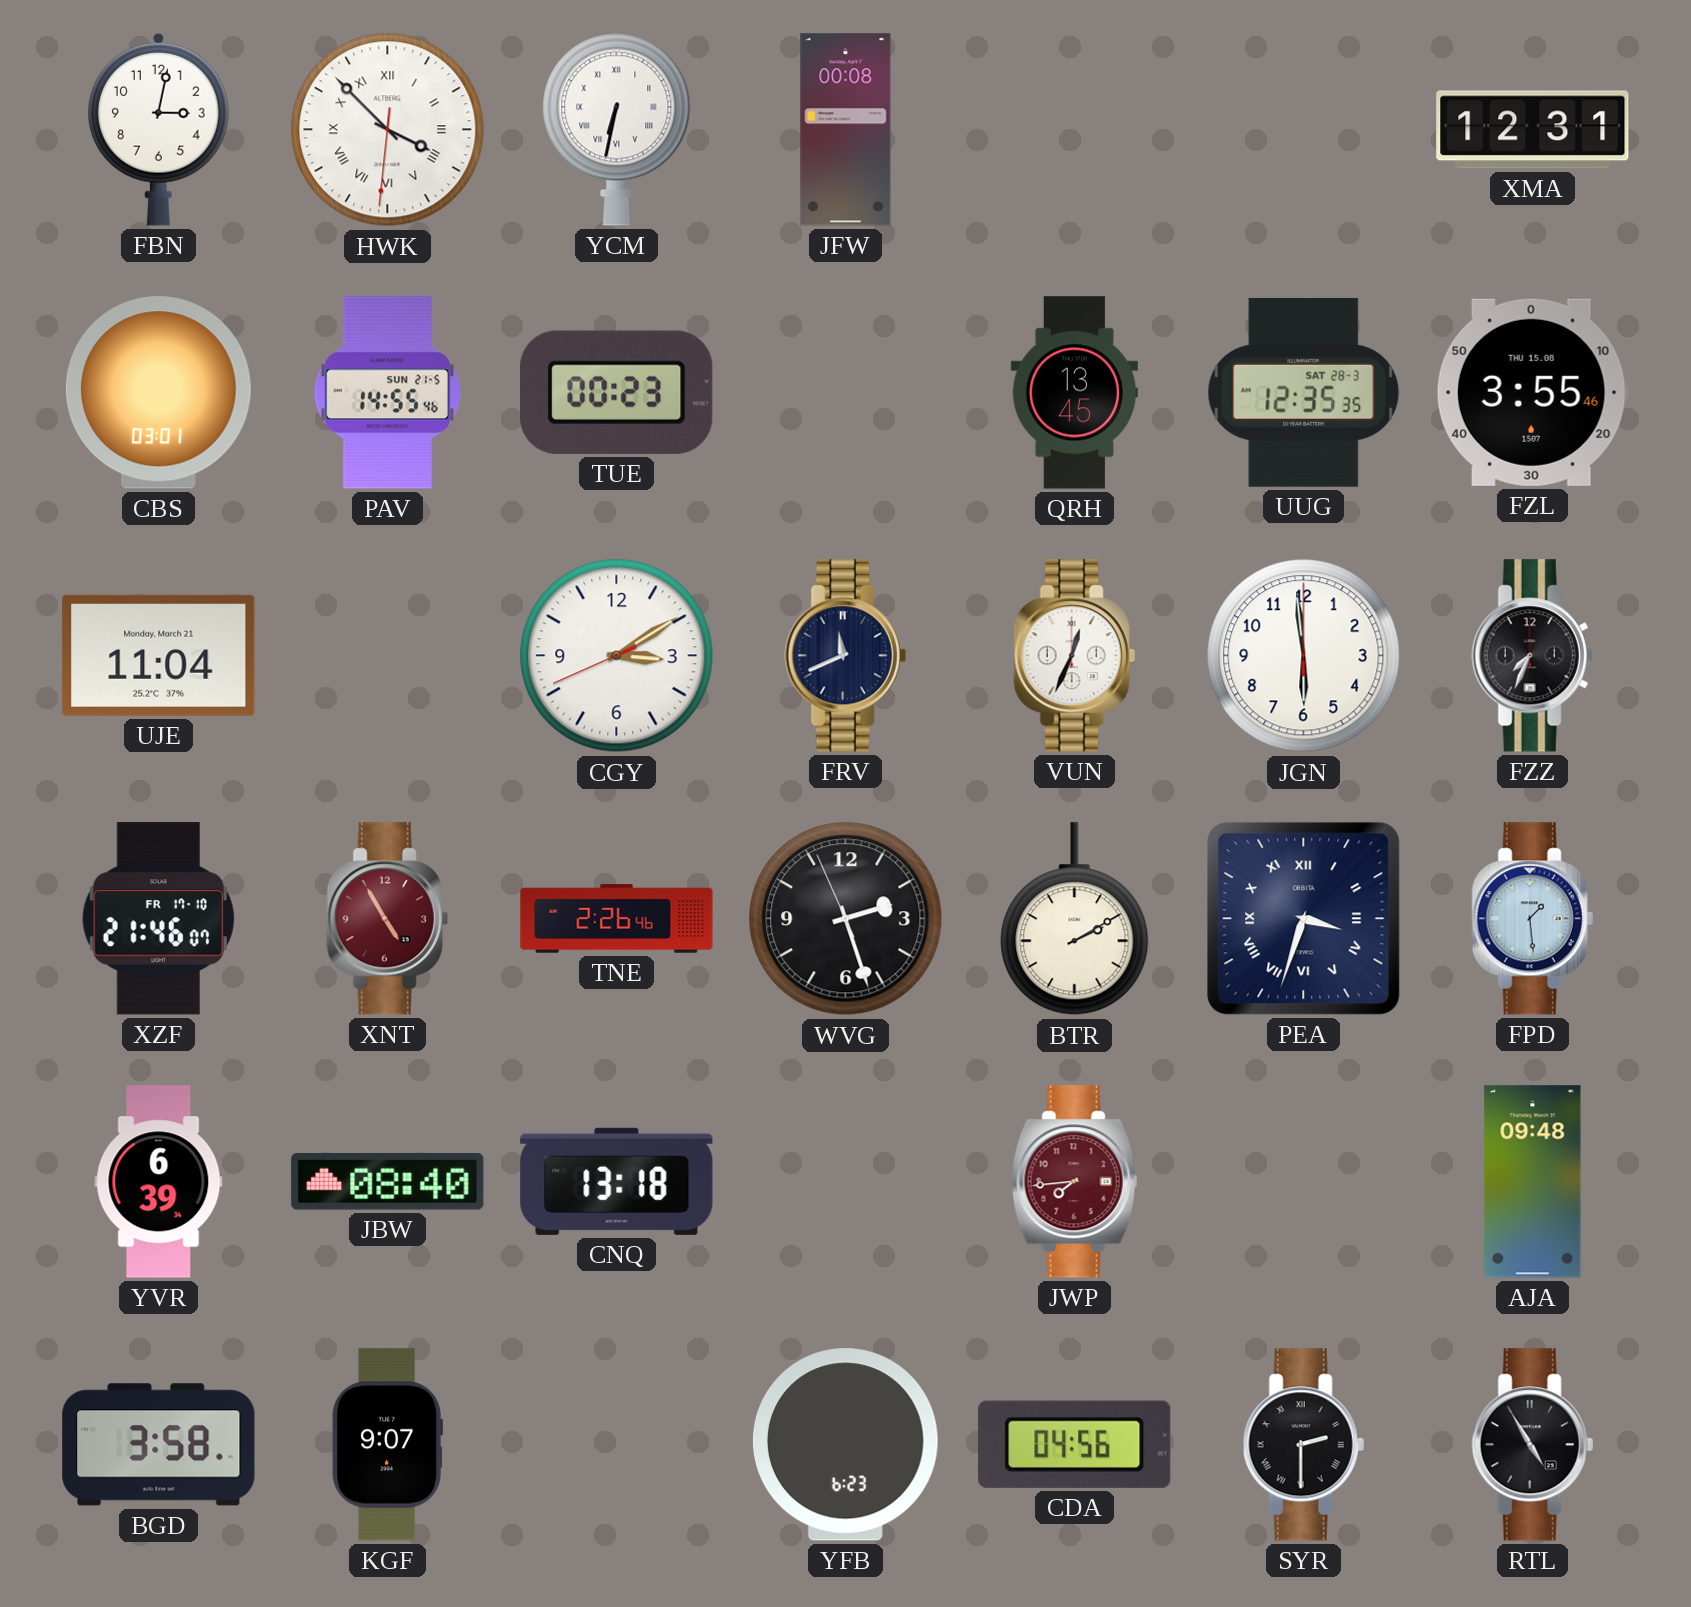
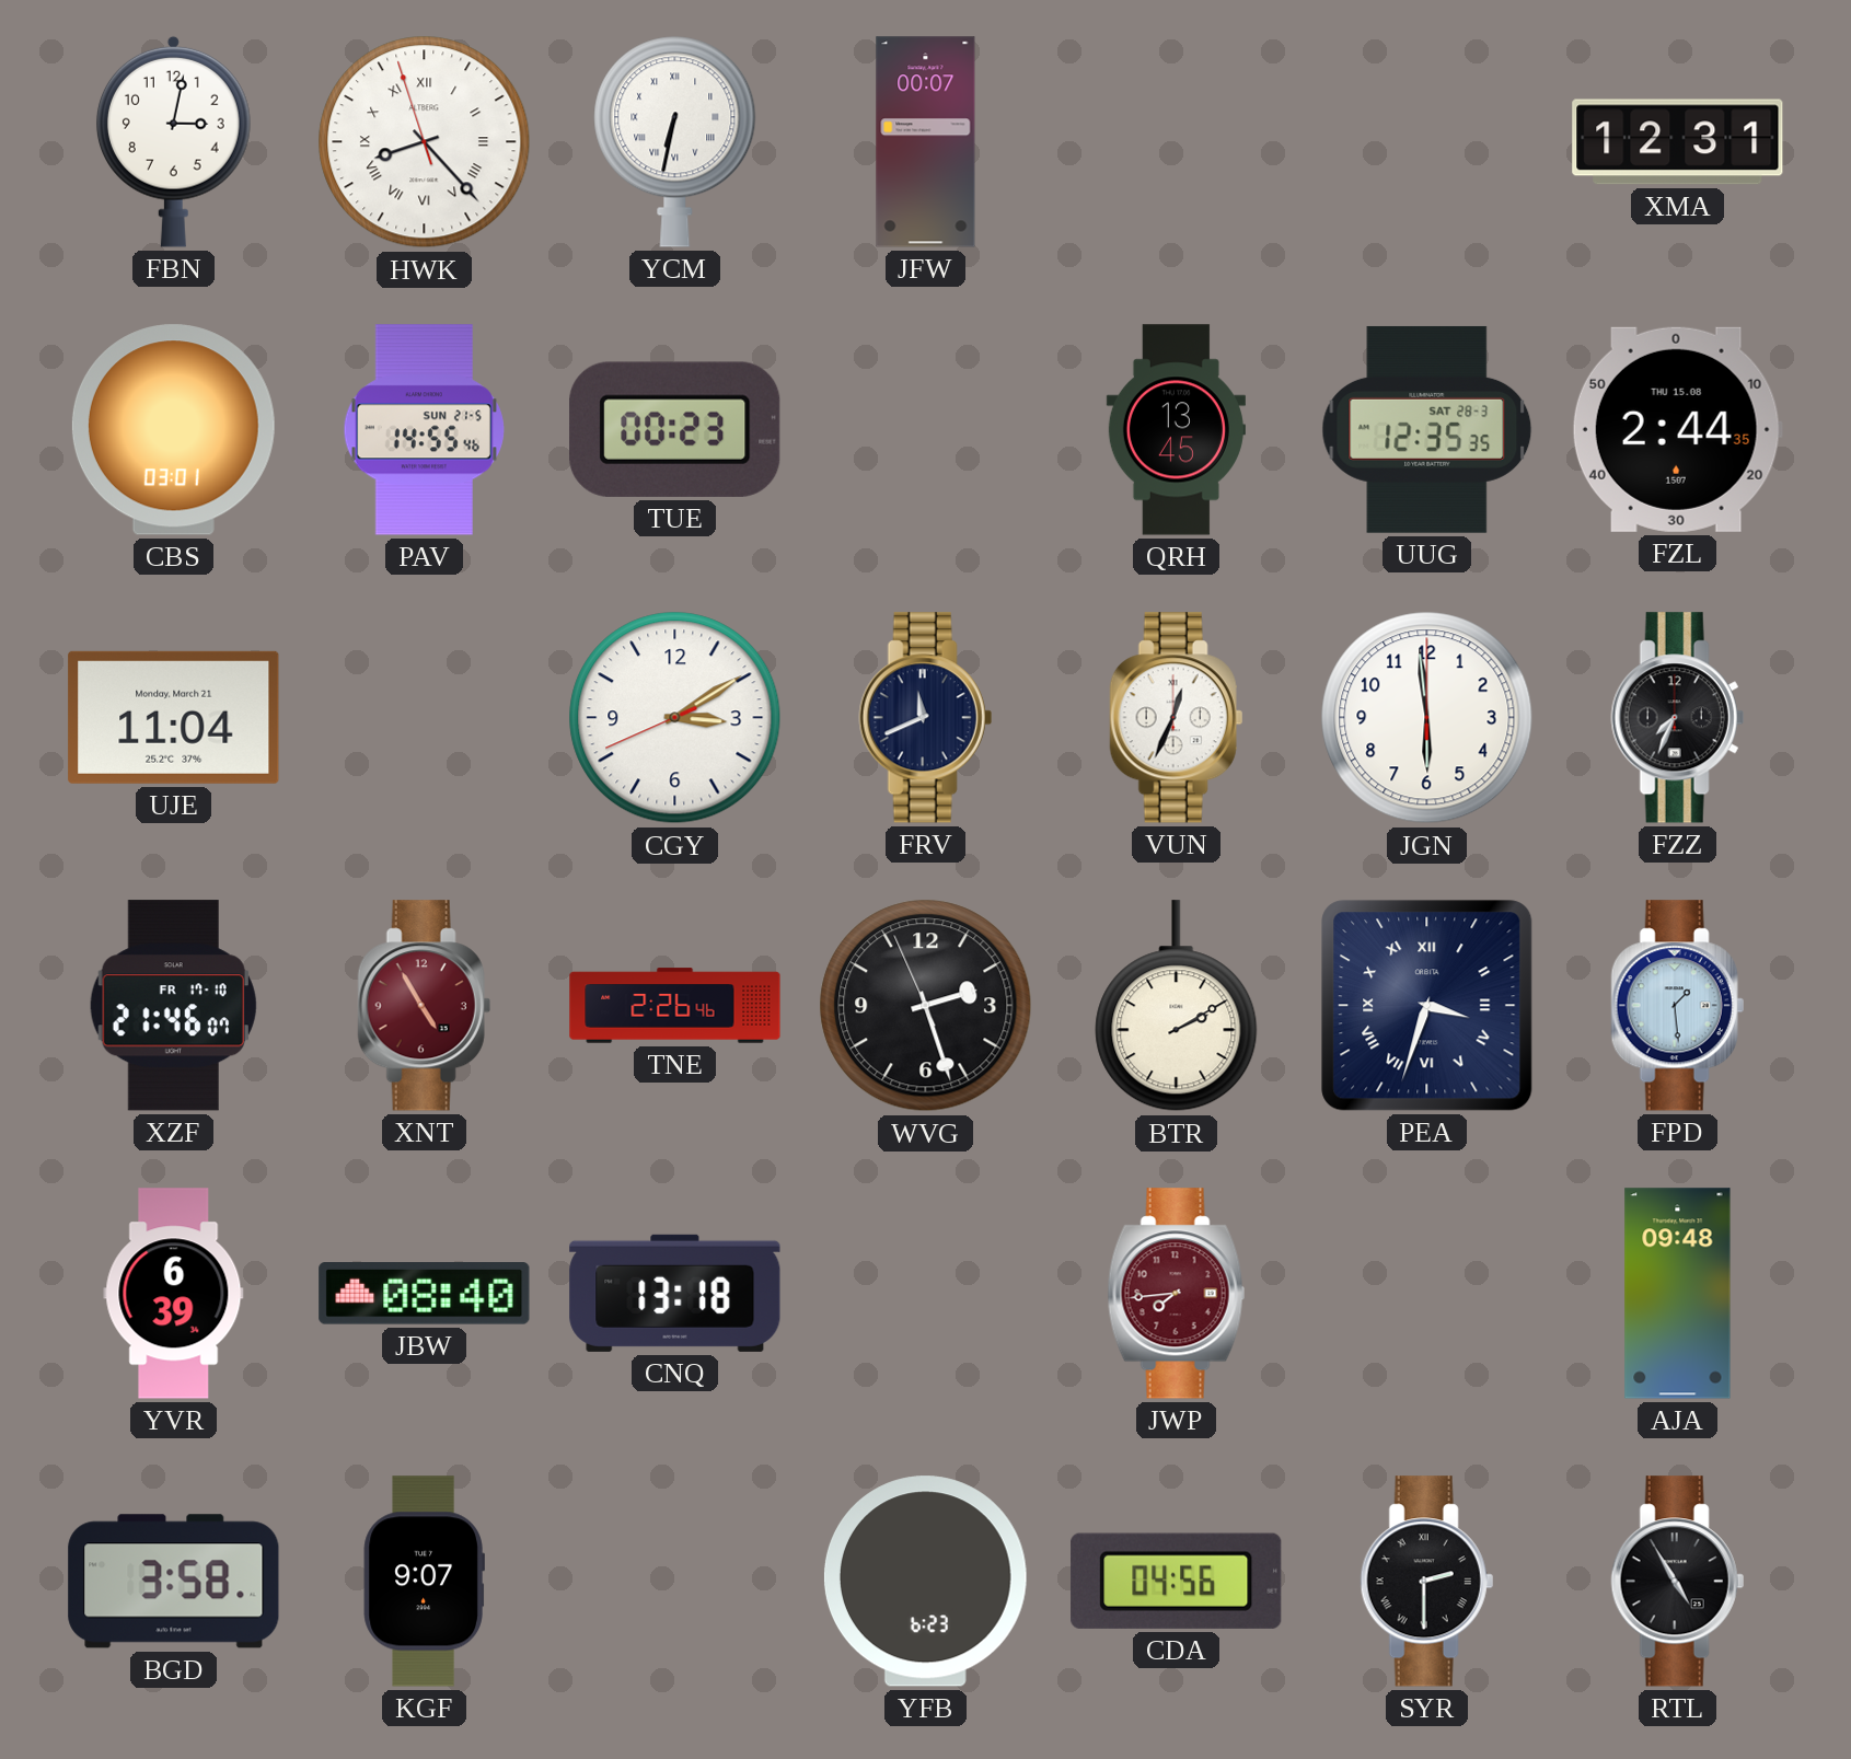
HWK: 3:52 -> 8:22 (425, 142)
JFW: 00:08 -> 00:07 (926, 142)
FZL: 3:55 -> 2:44 (1677, 429)
